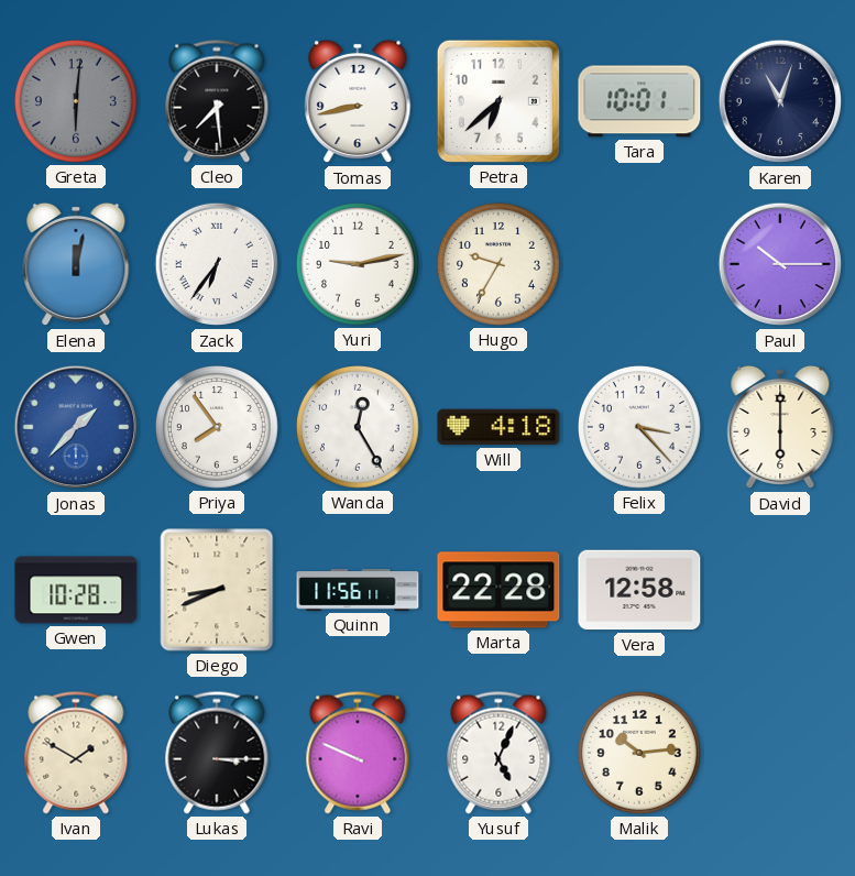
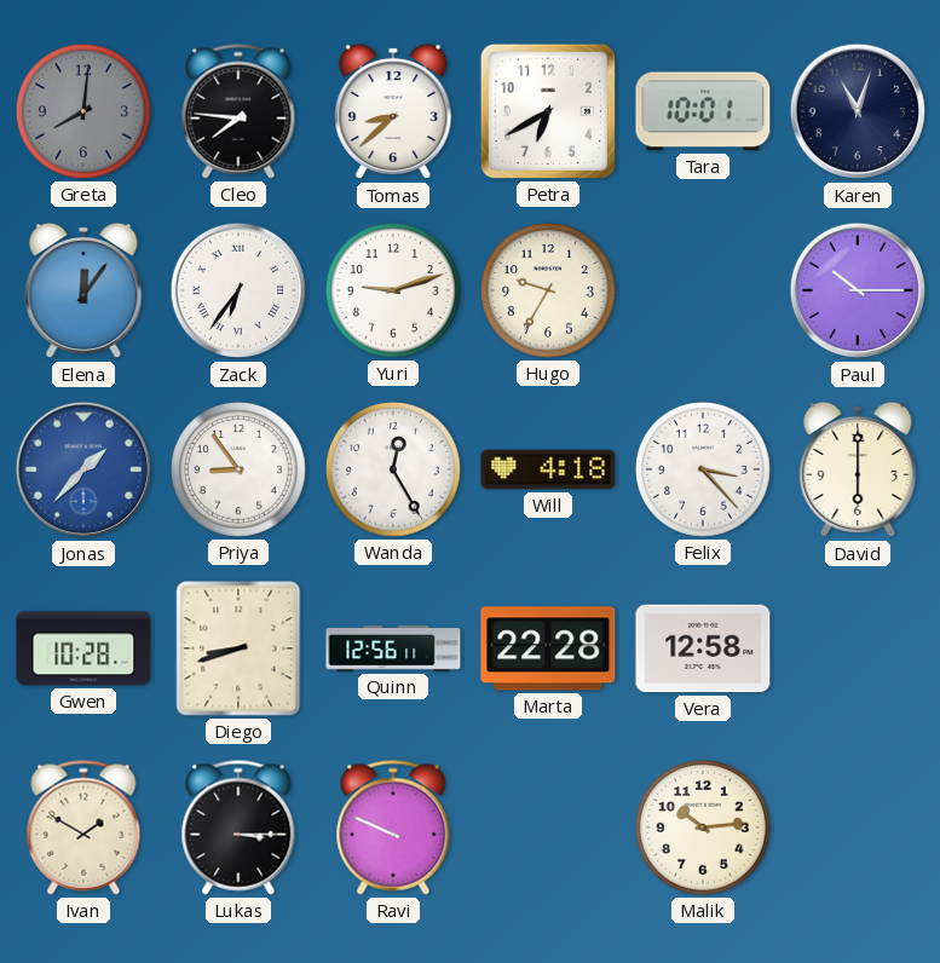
Greta: 6:01 -> 8:01 (85, 113)
Cleo: 7:29 -> 7:46 (238, 111)
Tomas: 8:43 -> 8:38 (393, 111)
Petra: 6:38 -> 6:40 (548, 111)
Elena: 12:02 -> 12:06 (83, 290)
Yuri: 9:13 -> 9:12 (394, 292)
Priya: 7:54 -> 8:54 (240, 471)
Diego: 8:41 -> 8:42 (238, 648)
Quinn: 11:56 -> 12:56 (393, 648)
Yusuf: 5:04 -> none (498, 753)
